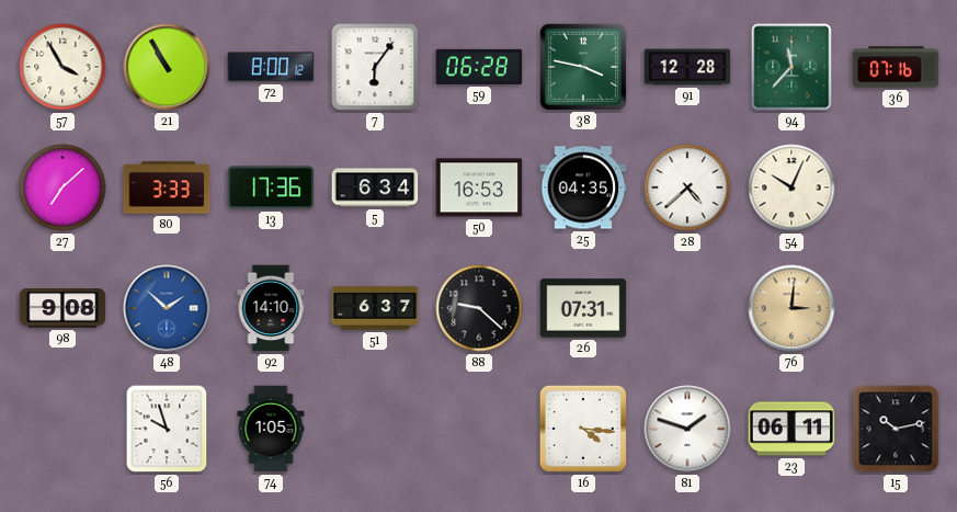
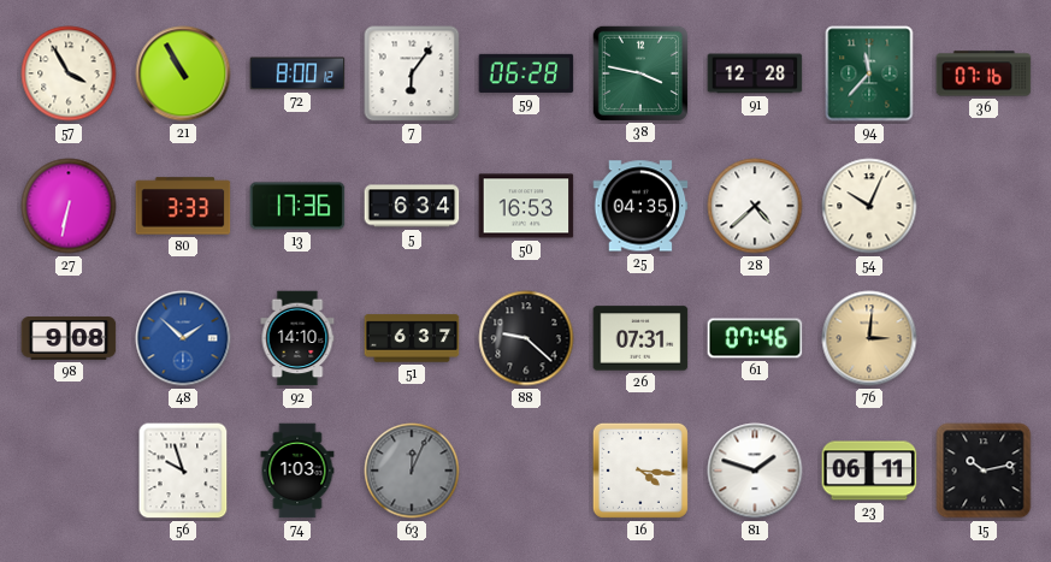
27: 7:08 -> 6:32 (69, 206)
61: none -> 07:46 (755, 338)
74: 1:05 -> 1:03 (297, 471)
63: none -> 12:04 (412, 471)
